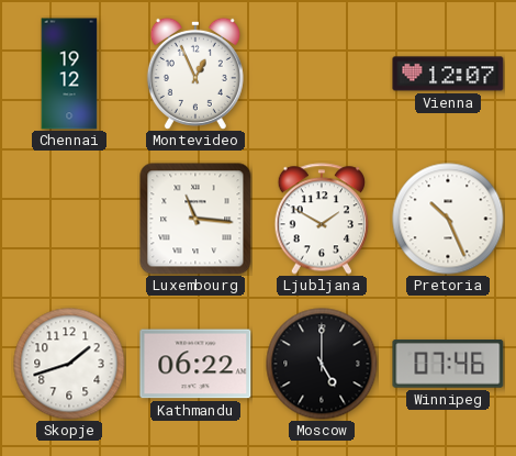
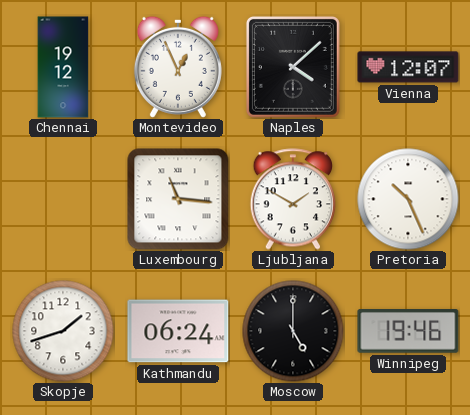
Naples: none -> 4:08 (293, 67)
Kathmandu: 06:22 -> 06:24 (178, 331)
Winnipeg: 07:46 -> 19:46 (408, 332)
